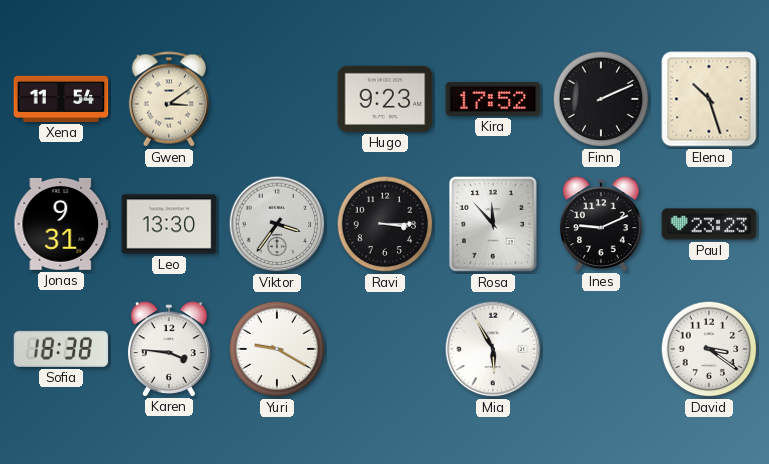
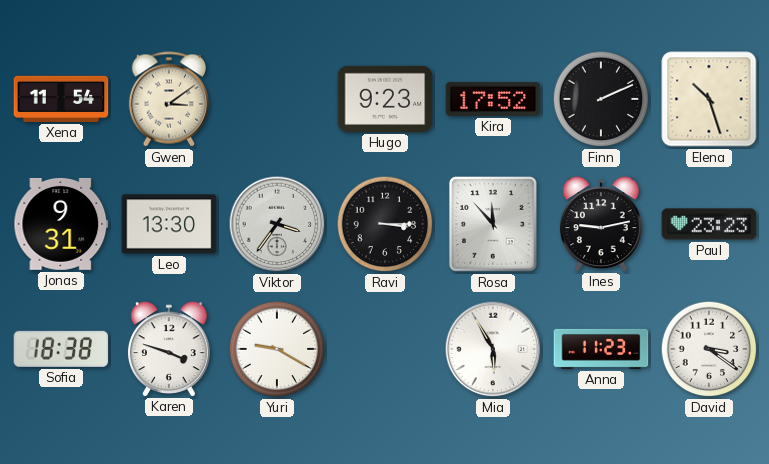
Ines: 9:11 -> 9:13 (601, 224)
Karen: 3:46 -> 3:48 (169, 349)
Anna: none -> 11:23 (601, 349)
